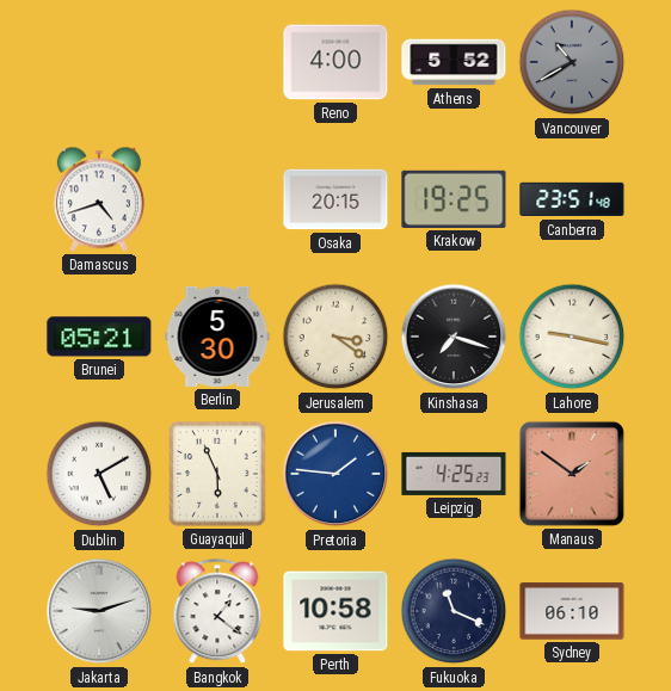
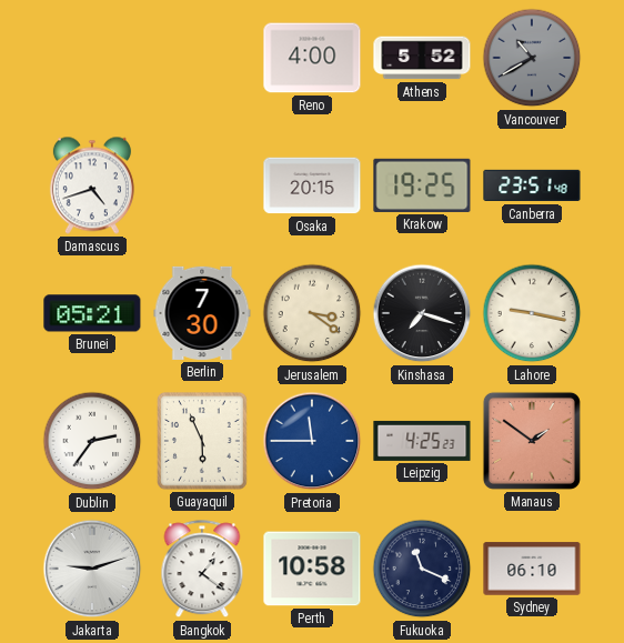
Berlin: 5:30 -> 7:30 (202, 313)
Dublin: 5:10 -> 2:36 (92, 441)
Pretoria: 1:46 -> 11:45 (312, 441)
